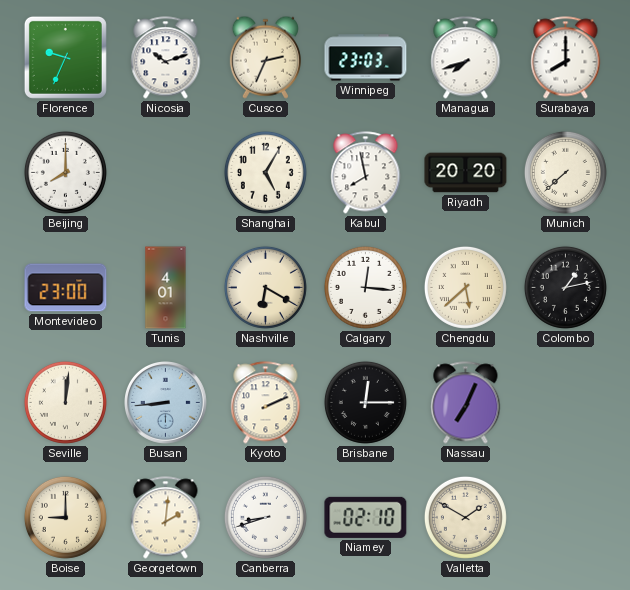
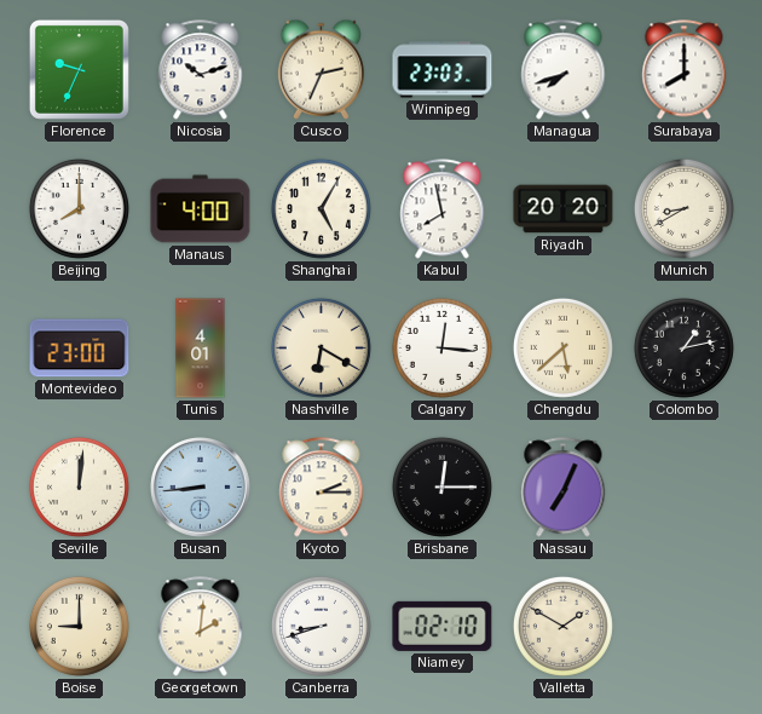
Manaus: none -> 4:00 (201, 209)
Munich: 7:38 -> 8:40 (683, 208)
Kyoto: 2:11 -> 2:15 (322, 488)
